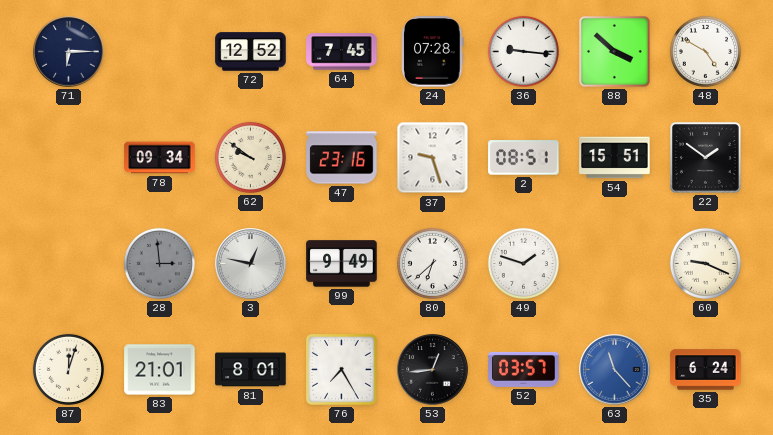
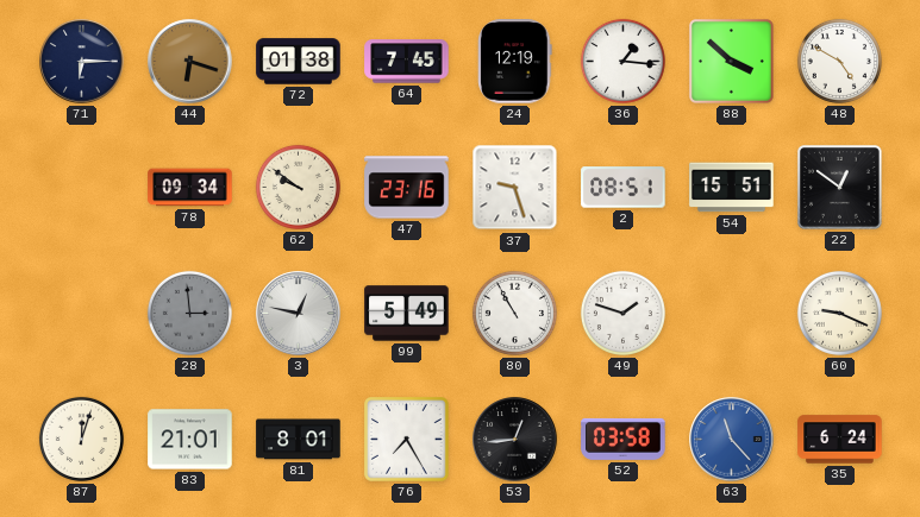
44: none -> 6:18 (190, 62)
72: 12:52 -> 01:38 (299, 62)
24: 07:28 -> 12:19 (515, 62)
36: 9:16 -> 1:16 (622, 61)
22: 1:51 -> 12:51 (840, 188)
99: 9:49 -> 5:49 (407, 314)
80: 6:38 -> 10:55 (514, 313)
52: 03:57 -> 03:58 (624, 439)
